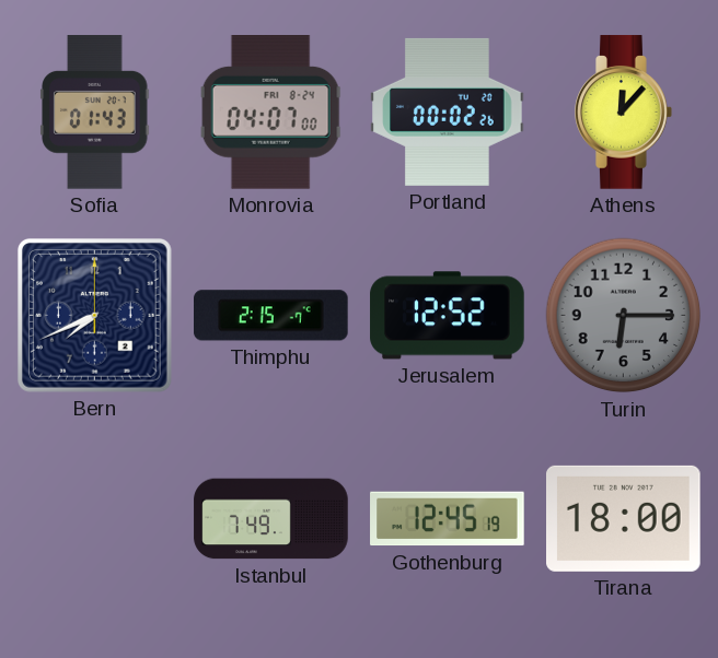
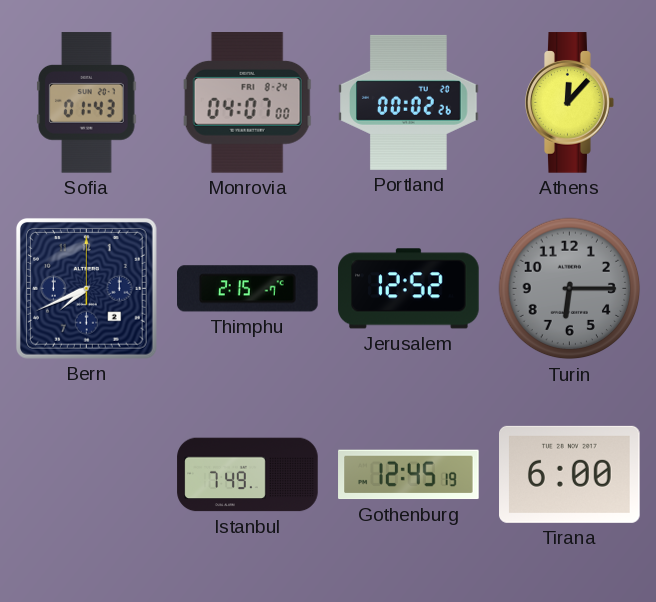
Tirana: 18:00 -> 6:00 (570, 474)
